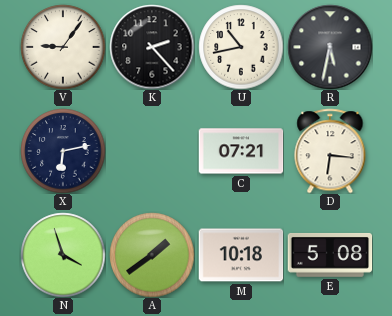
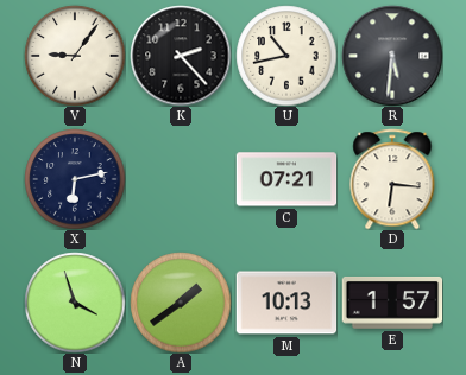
R: 5:32 -> 5:31 (392, 56)
M: 10:18 -> 10:13 (286, 303)
E: 5:08 -> 1:57 (392, 303)
